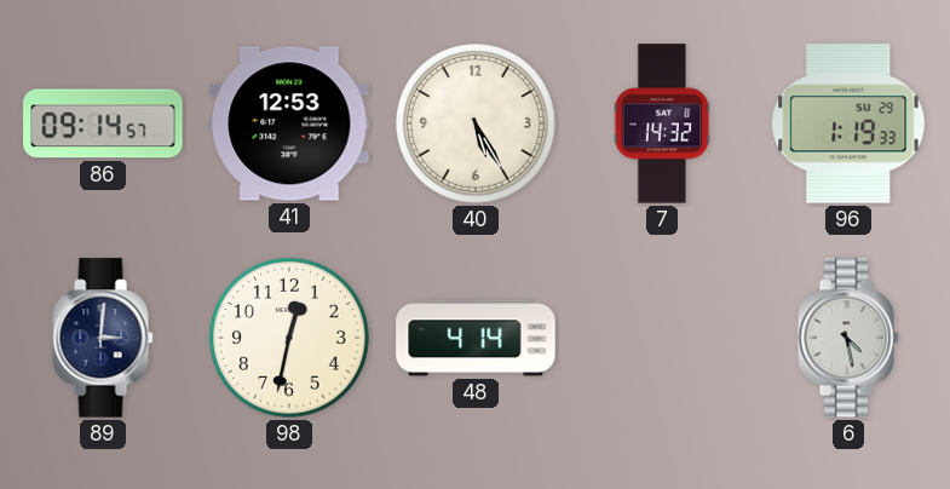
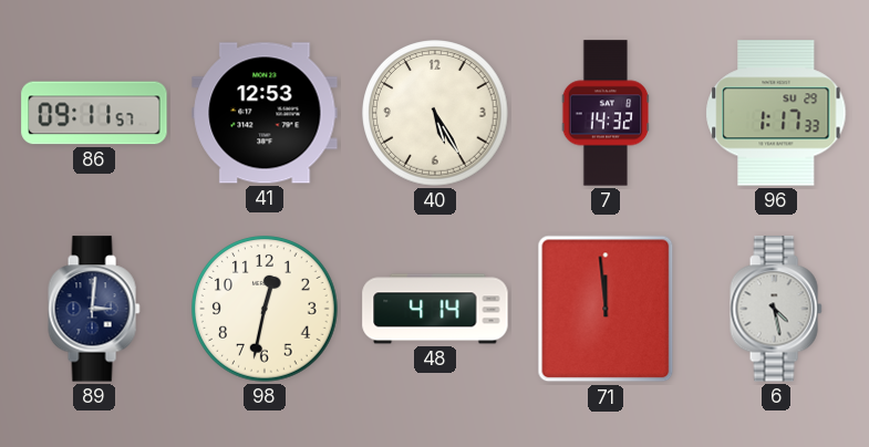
86: 09:14 -> 09:11 (94, 113)
96: 1:19 -> 1:17 (776, 113)
71: none -> 11:59 (606, 309)
